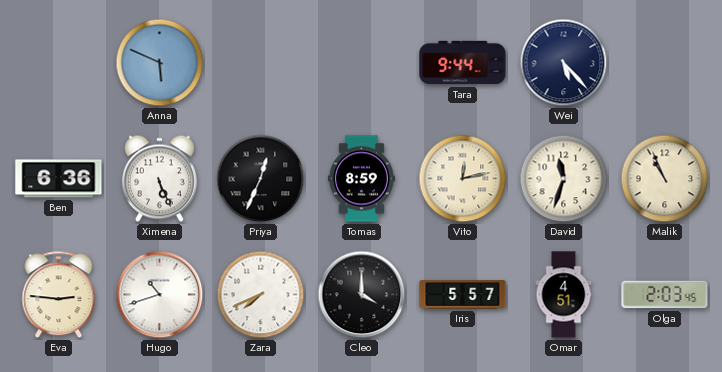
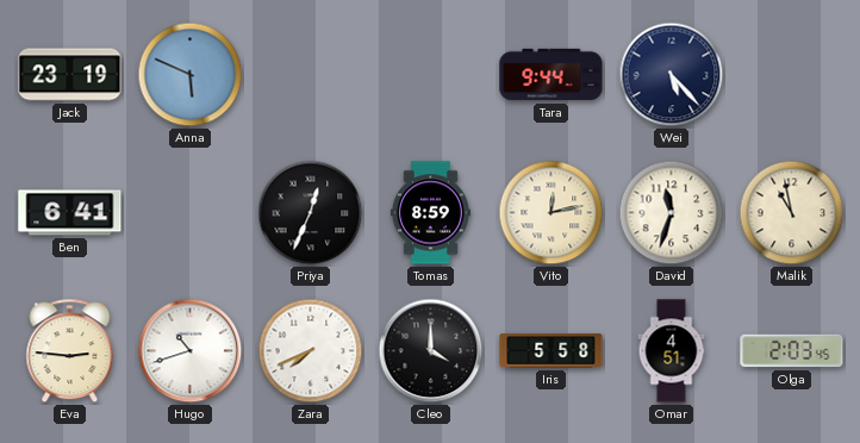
Jack: none -> 23:19 (70, 75)
Ben: 6:36 -> 6:41 (70, 213)
Ximena: 5:26 -> none (159, 179)
Malik: 10:56 -> 10:58 (792, 213)
Iris: 5:57 -> 5:58 (551, 351)
